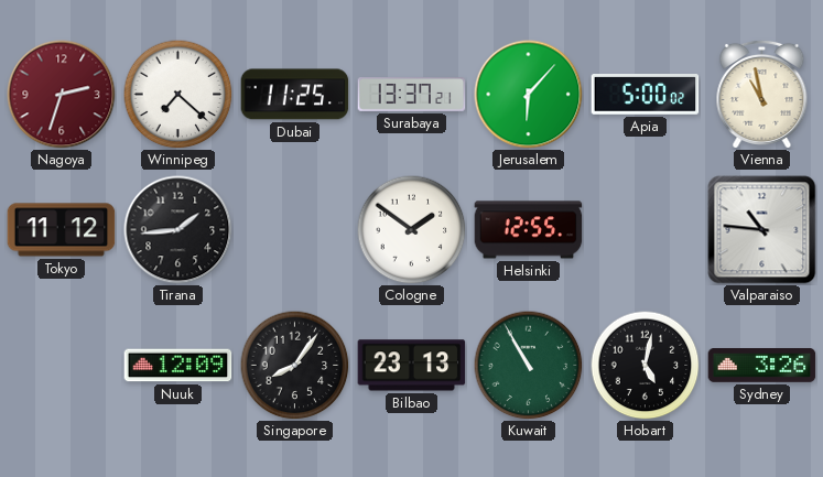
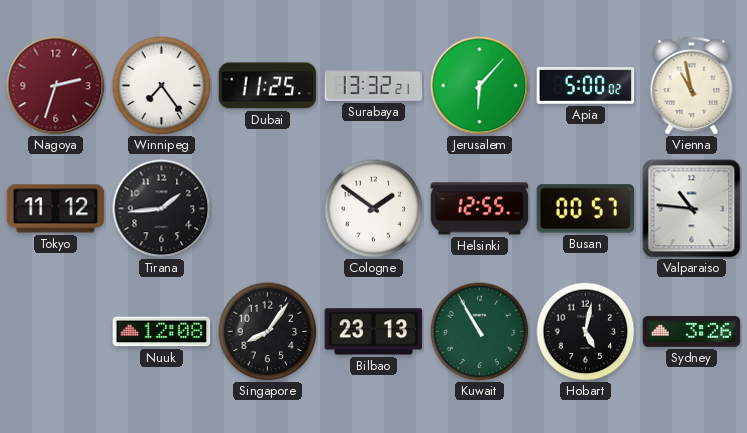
Winnipeg: 7:22 -> 7:24 (162, 86)
Surabaya: 13:37 -> 13:32 (374, 86)
Busan: none -> 00:57 (586, 209)
Nuuk: 12:09 -> 12:08 (162, 332)
